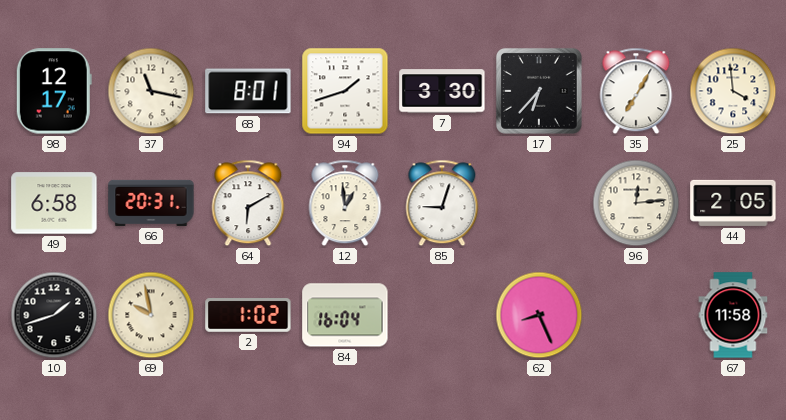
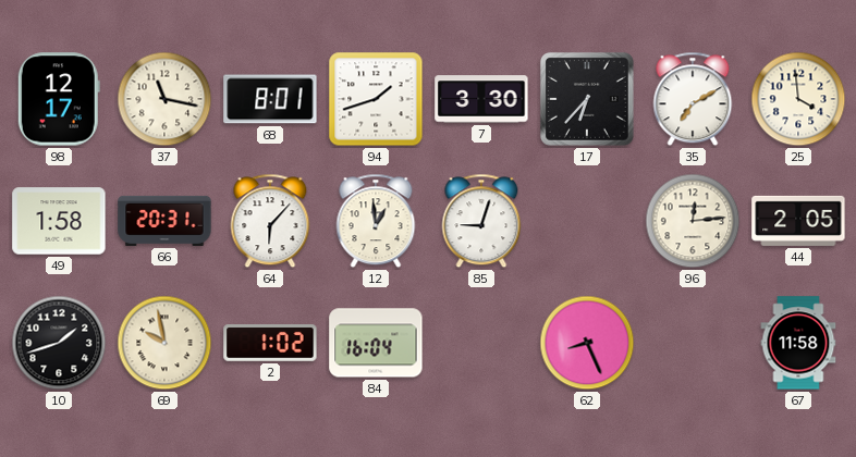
35: 7:05 -> 7:10 (693, 99)
49: 6:58 -> 1:58 (59, 221)
64: 6:10 -> 6:07 (270, 221)
